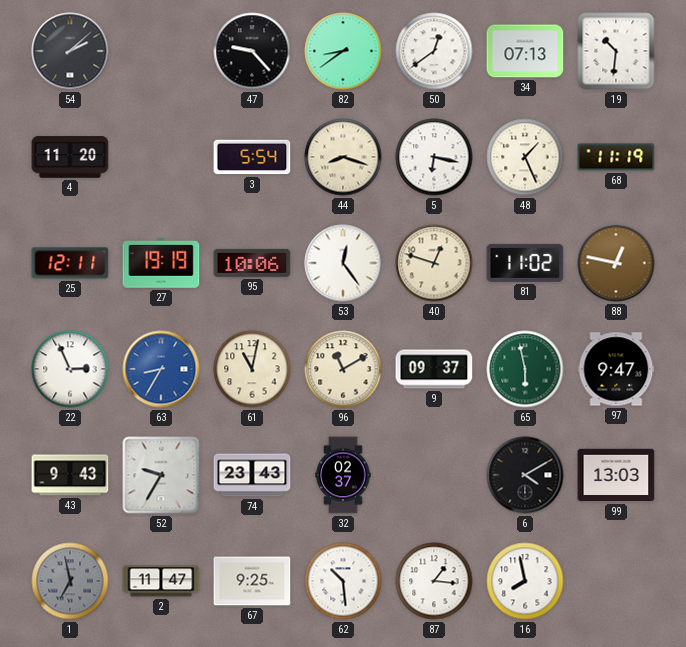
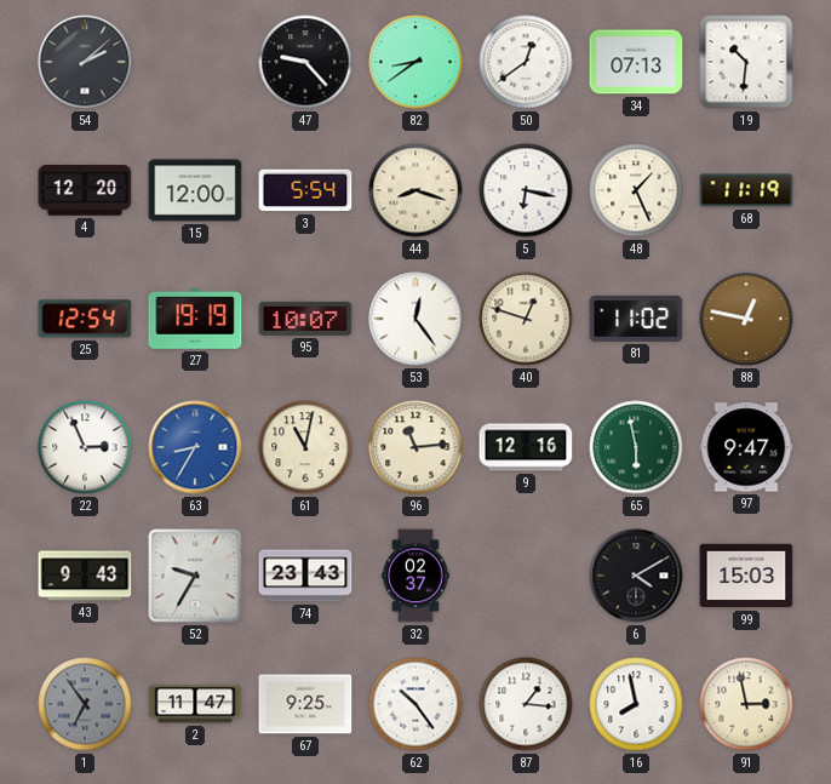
4: 11:20 -> 12:20 (85, 190)
15: none -> 12:00 (195, 190)
25: 12:11 -> 12:54 (85, 319)
95: 10:06 -> 10:07 (305, 319)
96: 11:10 -> 11:14 (415, 447)
9: 09:37 -> 12:16 (526, 447)
99: 13:03 -> 15:03 (746, 576)
1: 6:58 -> 6:54 (85, 704)
62: 10:29 -> 10:24 (415, 704)
91: none -> 2:58 (746, 704)
